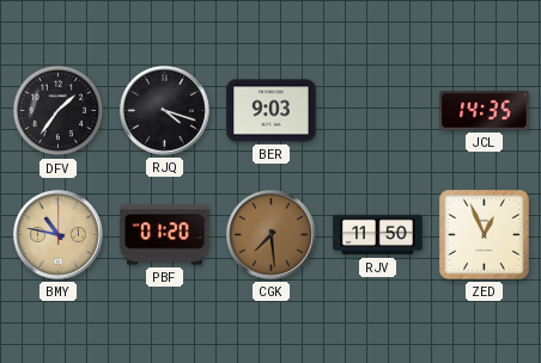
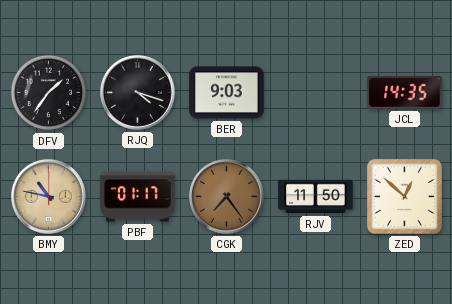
PBF: 01:20 -> 01:17 (138, 197)
CGK: 7:29 -> 7:24 (226, 196)
ZED: 12:56 -> 12:52 (404, 196)
